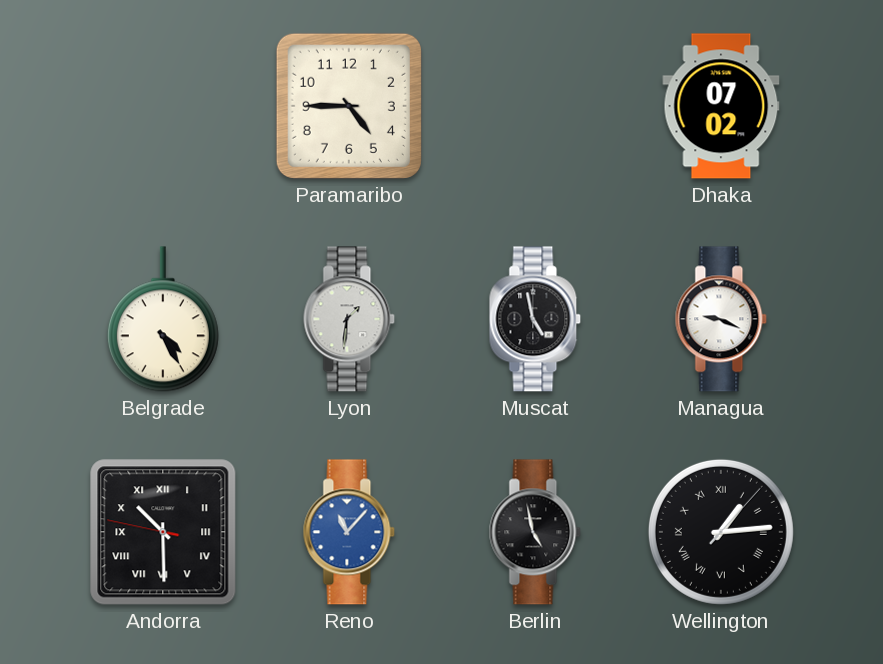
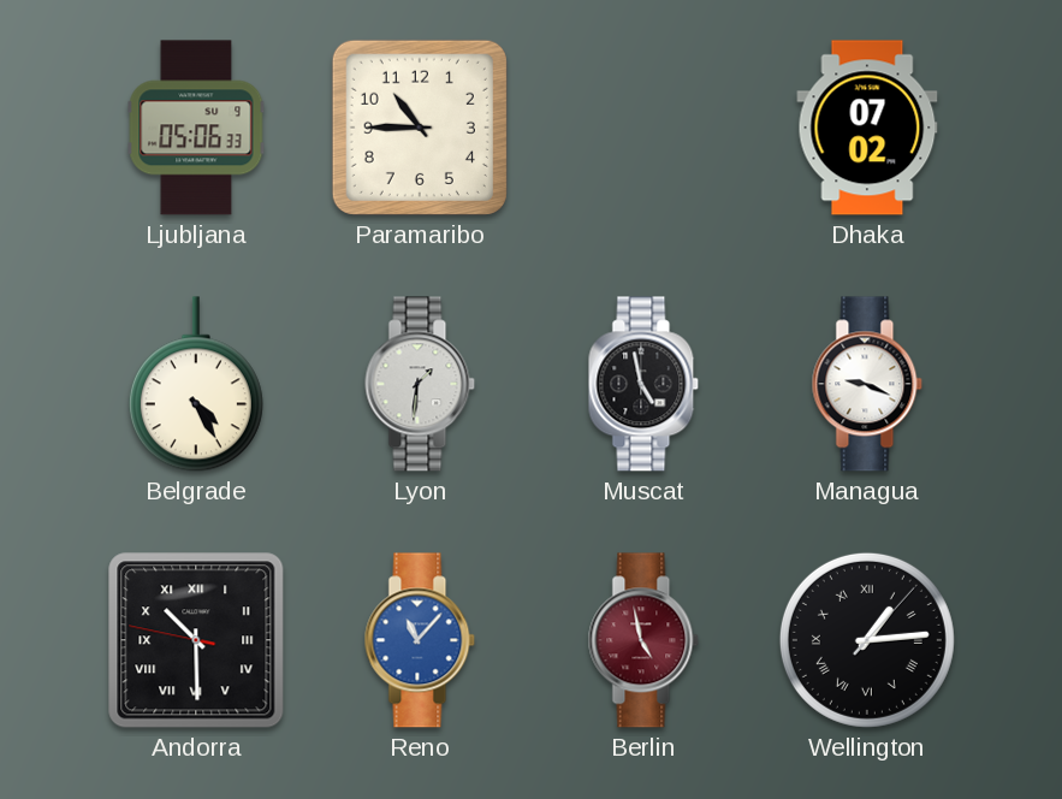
Ljubljana: none -> 05:06 (196, 128)
Paramaribo: 4:45 -> 10:45 (420, 128)
Berlin dial: black -> burgundy (643, 640)
